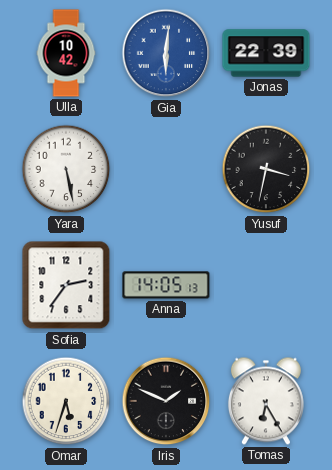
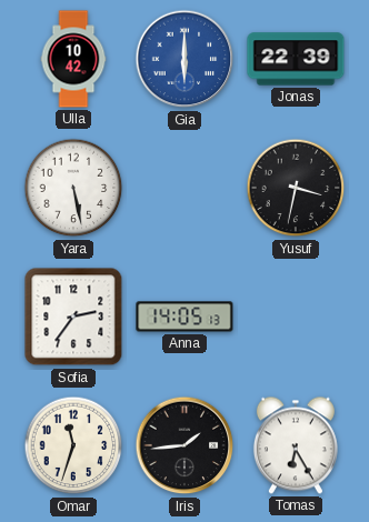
Gia: 6:01 -> 6:00 (184, 59)
Omar: 5:33 -> 11:33 (73, 445)
Iris: 1:49 -> 1:44 (184, 445)
